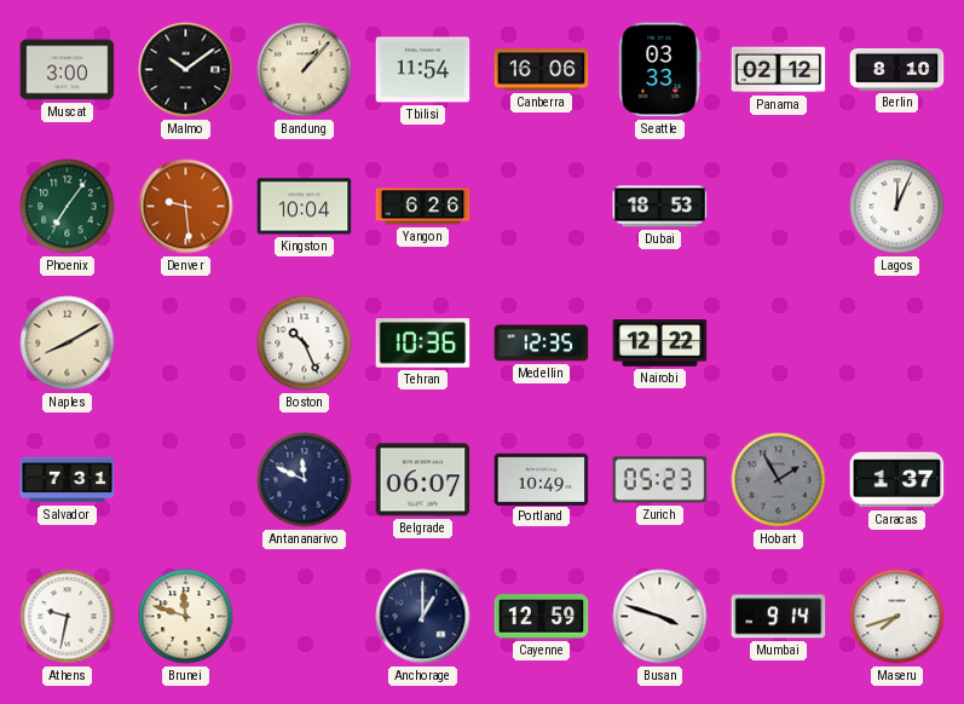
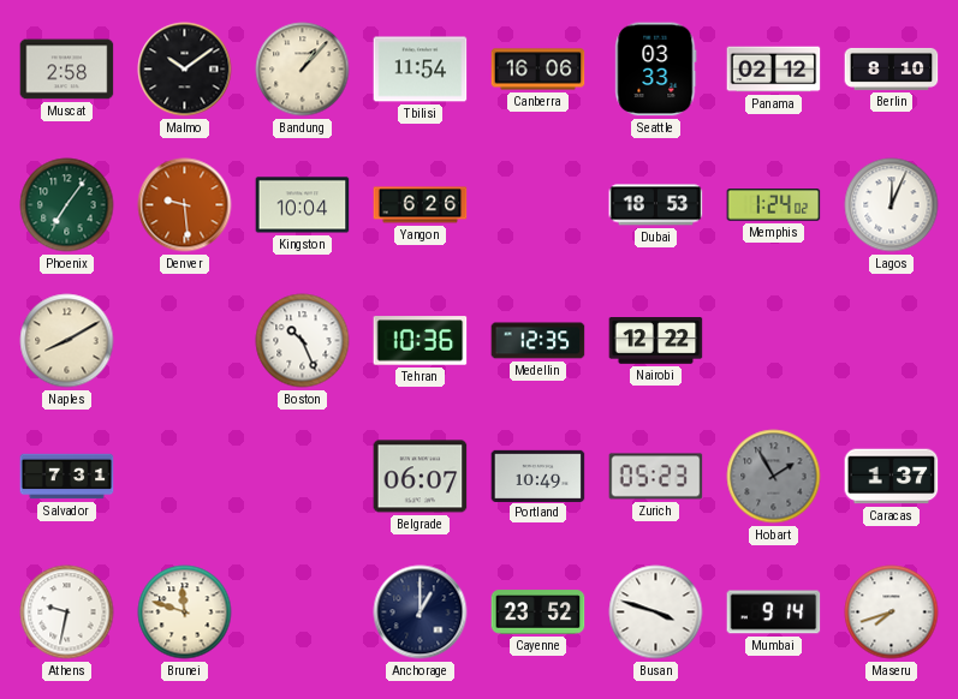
Muscat: 3:00 -> 2:58 (67, 70)
Memphis: none -> 1:24 (774, 205)
Antananarivo: 11:49 -> none (305, 480)
Cayenne: 12:59 -> 23:52 (538, 613)
